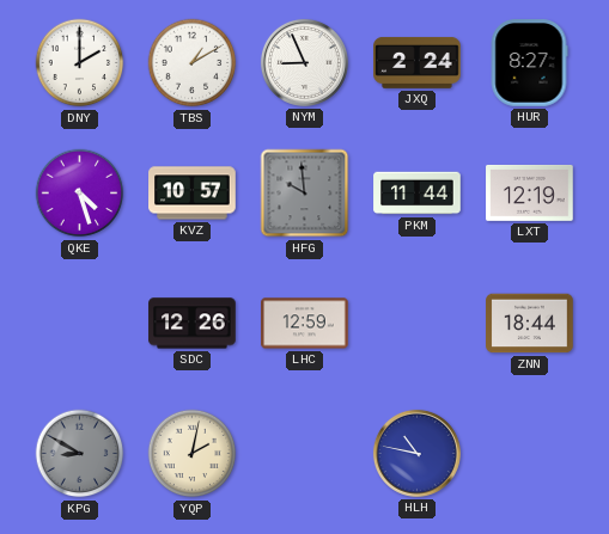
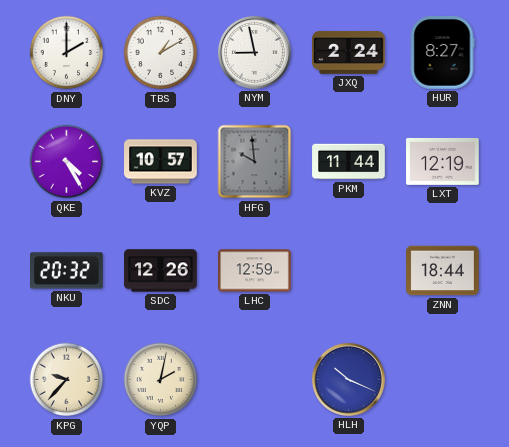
NYM: 8:56 -> 8:58 (254, 52)
QKE: 4:27 -> 4:25 (67, 162)
NKU: none -> 20:32 (67, 271)
KPG: 8:50 -> 9:37 (67, 380)
KPG dial: grey -> cream (67, 380)
HLH: 10:47 -> 10:19 (348, 379)
